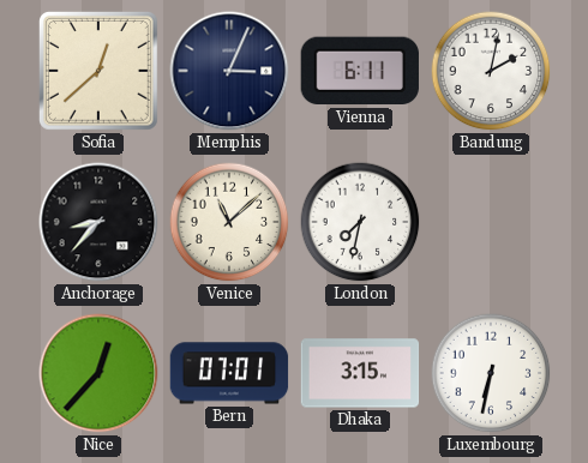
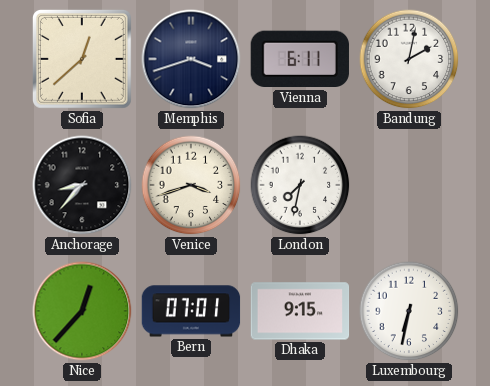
Memphis: 3:04 -> 3:42 (191, 59)
Venice: 11:08 -> 3:42 (191, 185)
Dhaka: 3:15 -> 9:15 (300, 311)
